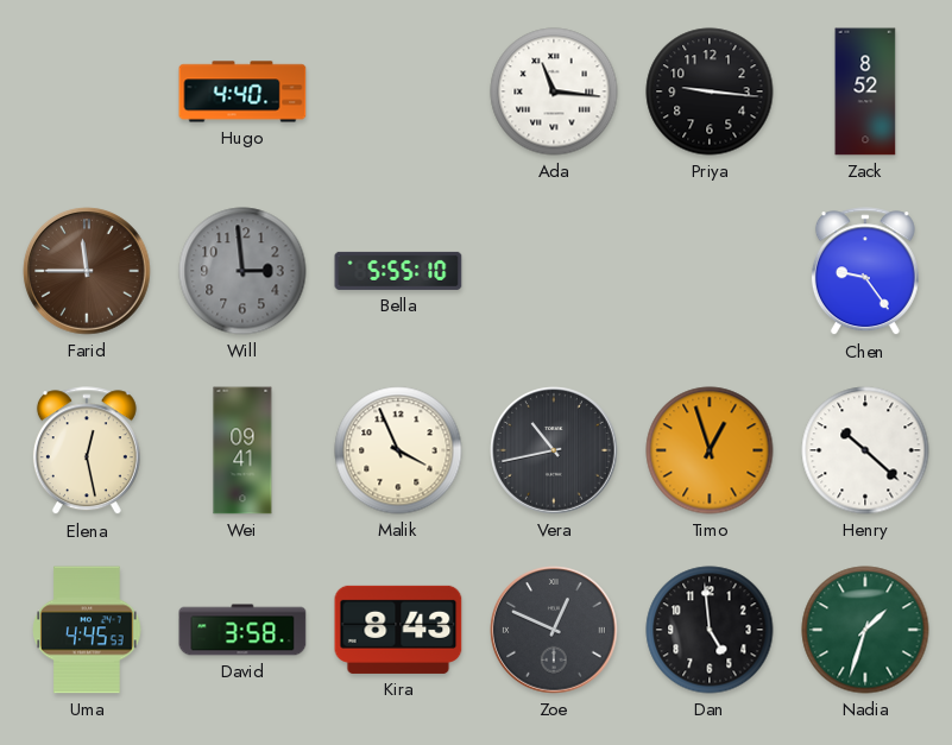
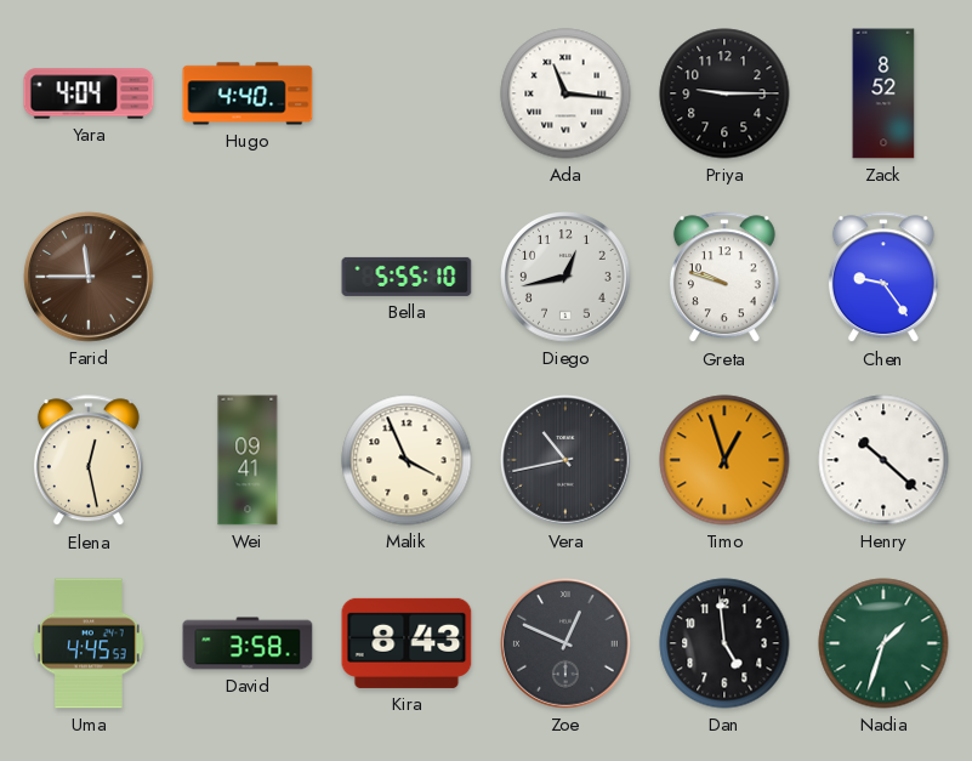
Yara: none -> 4:04 (89, 93)
Priya: 9:16 -> 9:15 (724, 93)
Will: 2:59 -> none (242, 271)
Diego: none -> 12:43 (565, 277)
Greta: none -> 9:48 (724, 278)
